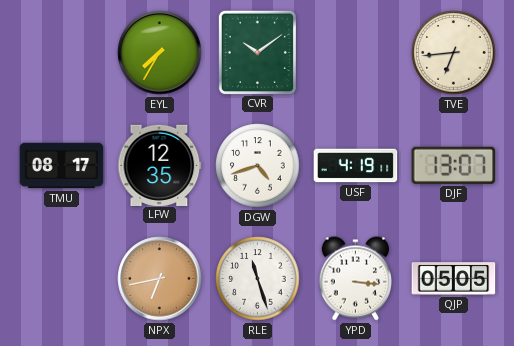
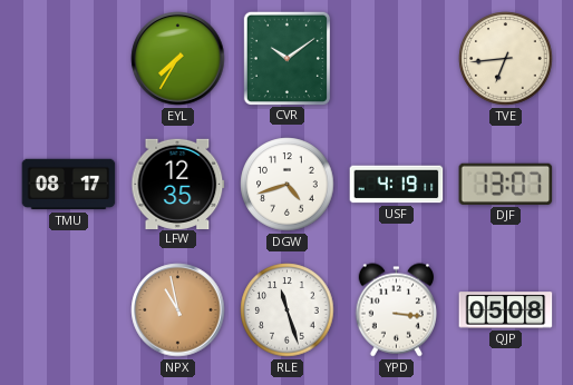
NPX: 6:43 -> 10:58 (178, 310)
QJP: 05:05 -> 05:08 (506, 310)
